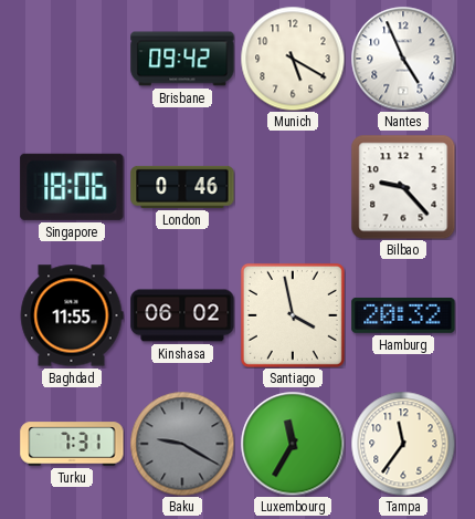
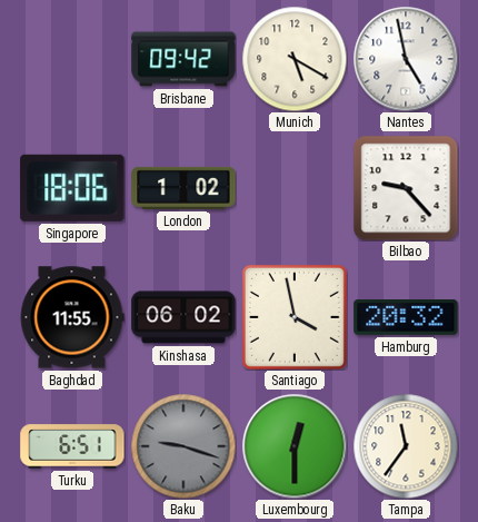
Nantes: 4:56 -> 4:58 (406, 59)
London: 0:46 -> 1:02 (183, 188)
Turku: 7:31 -> 6:51 (72, 446)
Baku: 9:20 -> 9:18 (183, 446)
Luxembourg: 11:35 -> 12:30 (295, 446)
